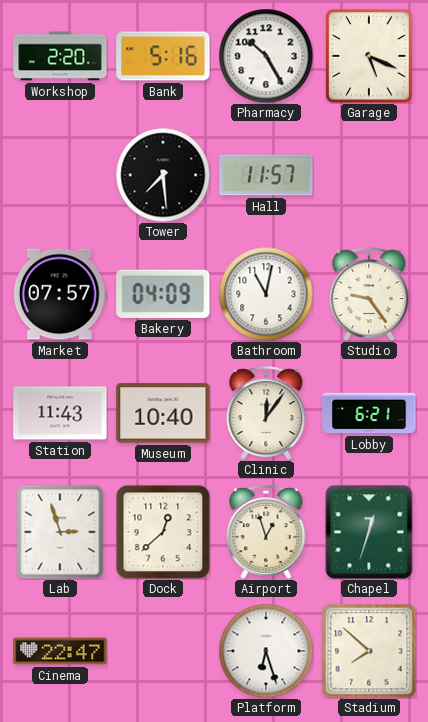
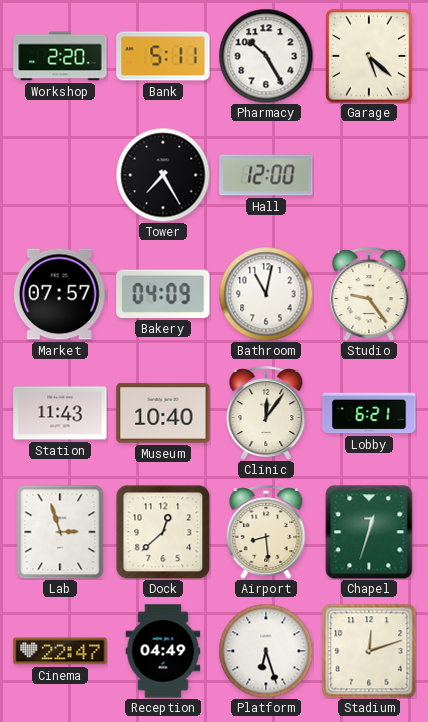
Bank: 5:16 -> 5:11 (163, 56)
Garage: 5:19 -> 5:22 (369, 56)
Tower: 7:29 -> 7:25 (163, 175)
Hall: 11:57 -> 12:00 (266, 175)
Airport: 12:57 -> 8:29 (266, 532)
Reception: none -> 04:49 (163, 651)
Stadium: 7:52 -> 12:12 (369, 651)
